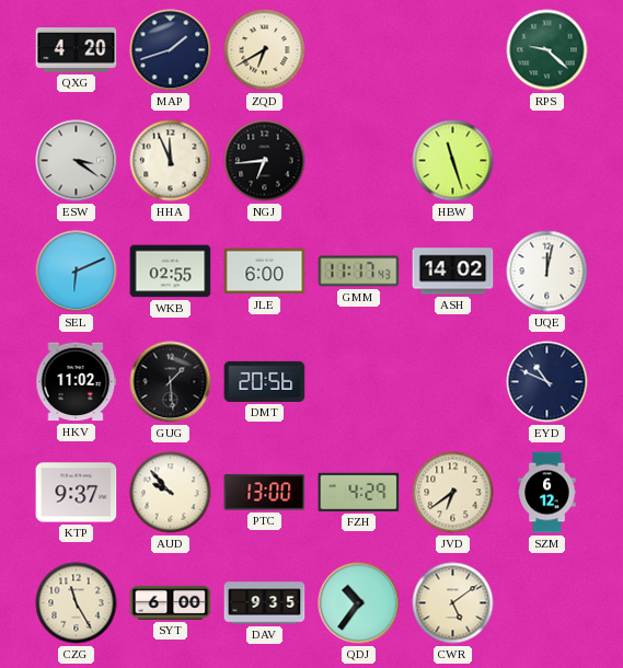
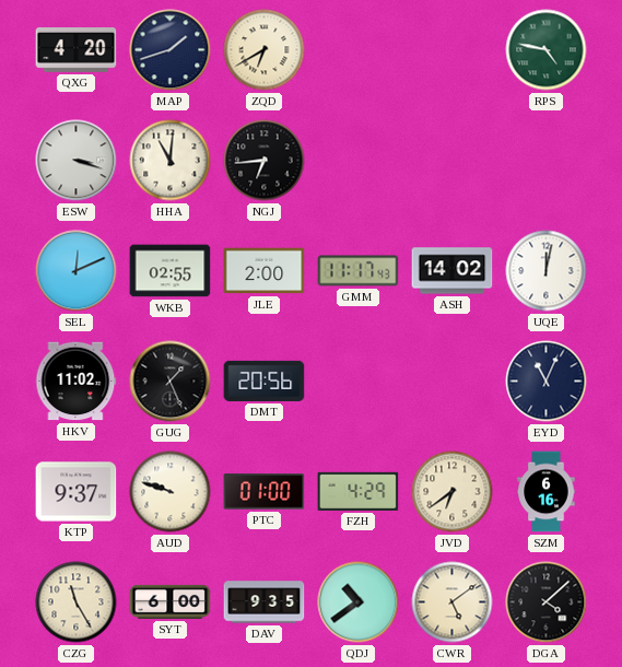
RPS: 9:22 -> 4:47 (547, 50)
ESW: 3:21 -> 3:18 (77, 161)
HHA: 11:56 -> 11:01 (171, 161)
HBW: 11:27 -> none (453, 161)
SEL: 6:11 -> 12:11 (77, 271)
JLE: 6:00 -> 2:00 (265, 271)
GUG: 1:29 -> 1:26 (171, 382)
EYD: 10:49 -> 11:04 (547, 382)
AUD: 9:53 -> 9:48 (171, 492)
PTC: 13:00 -> 01:00 (265, 492)
SZM: 6:12 -> 6:16 (547, 492)
QDJ: 10:36 -> 10:39 (359, 602)
DGA: none -> 4:08 (547, 602)
